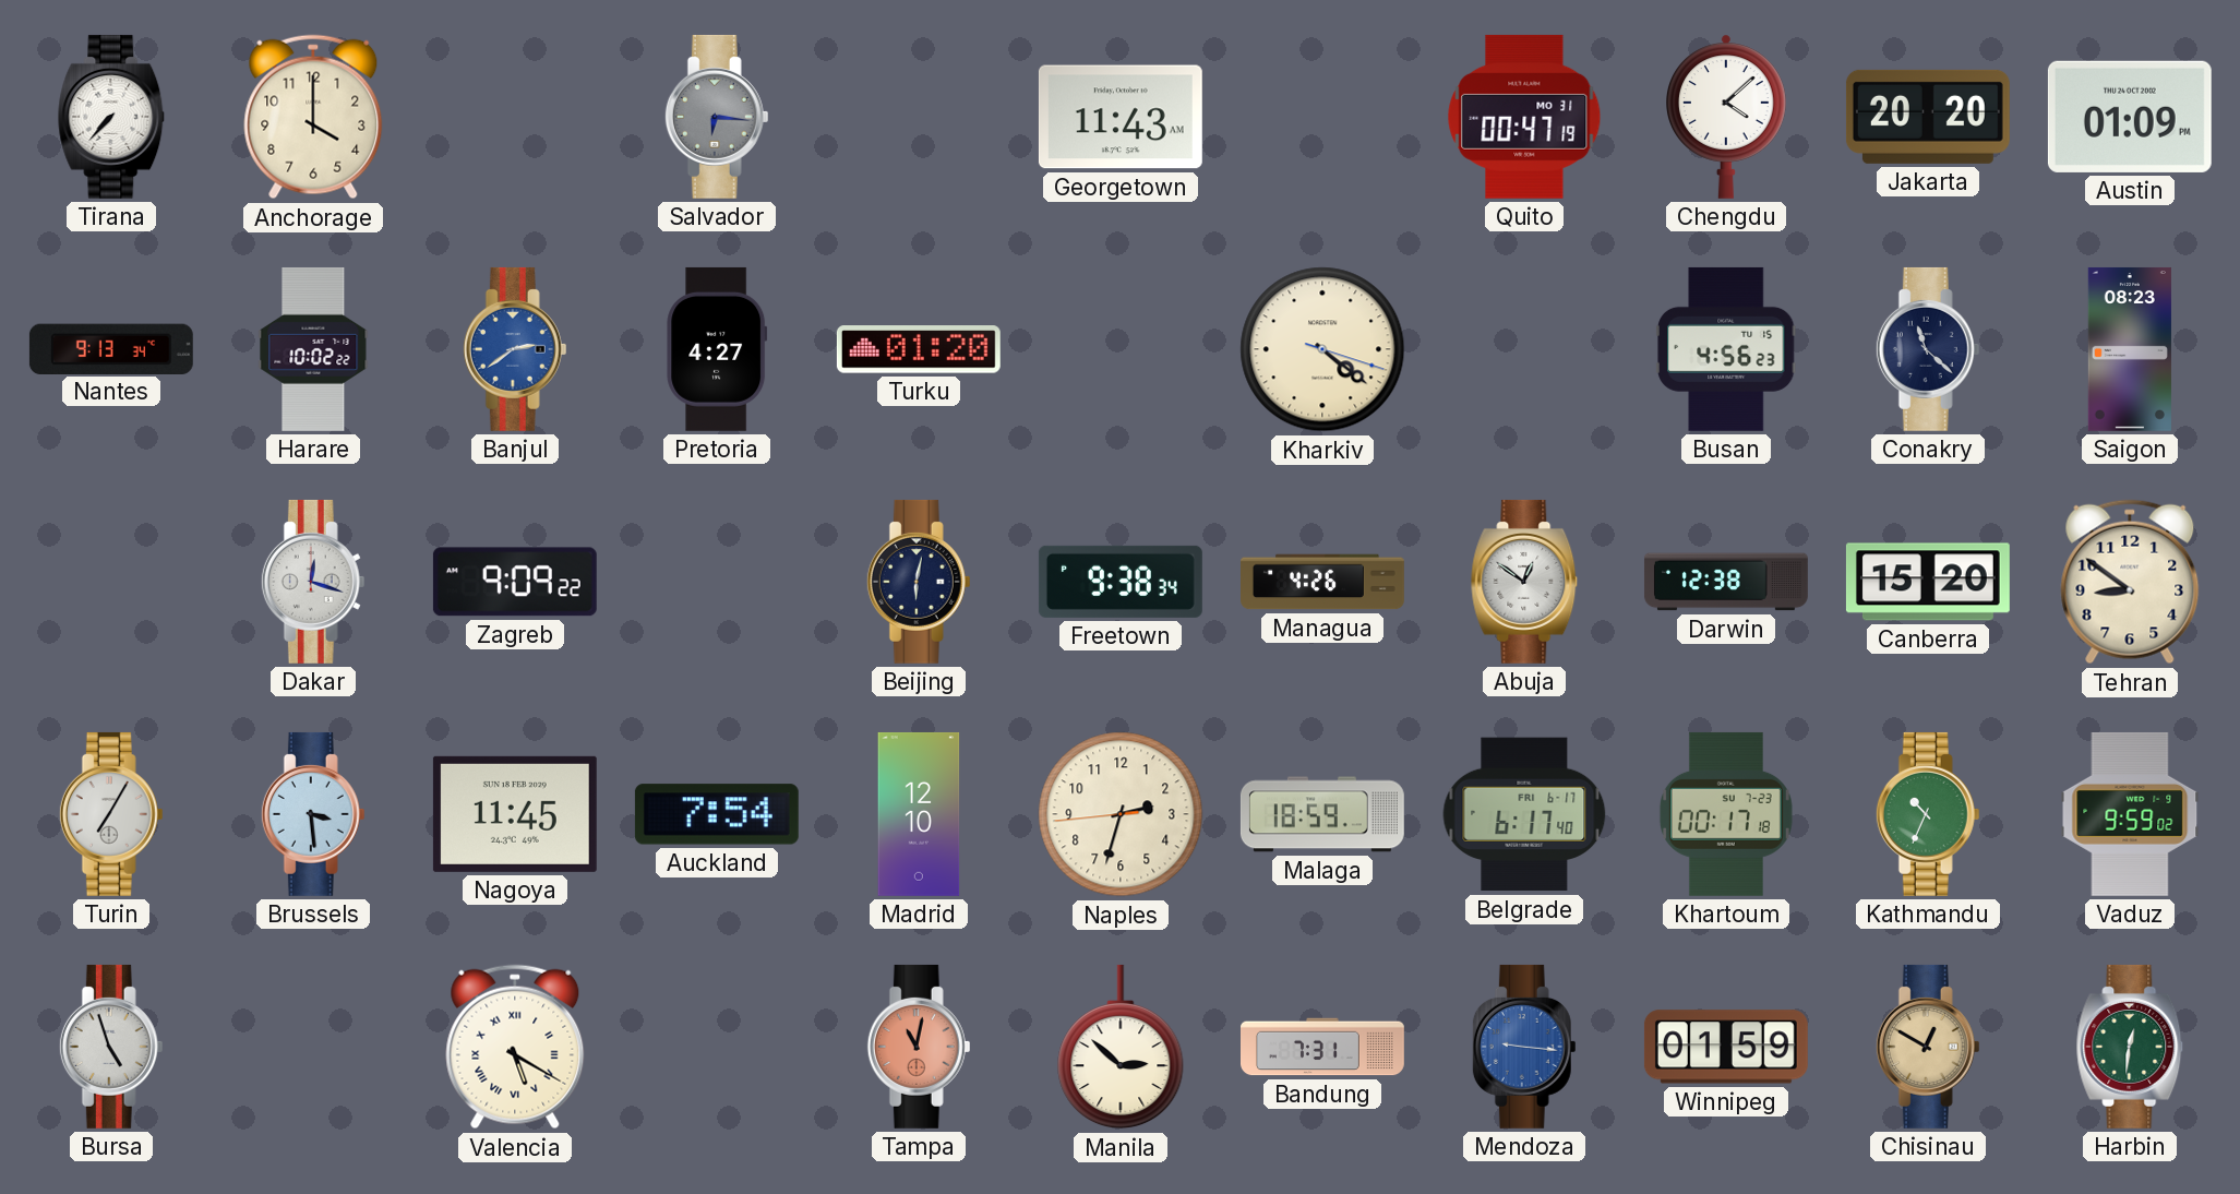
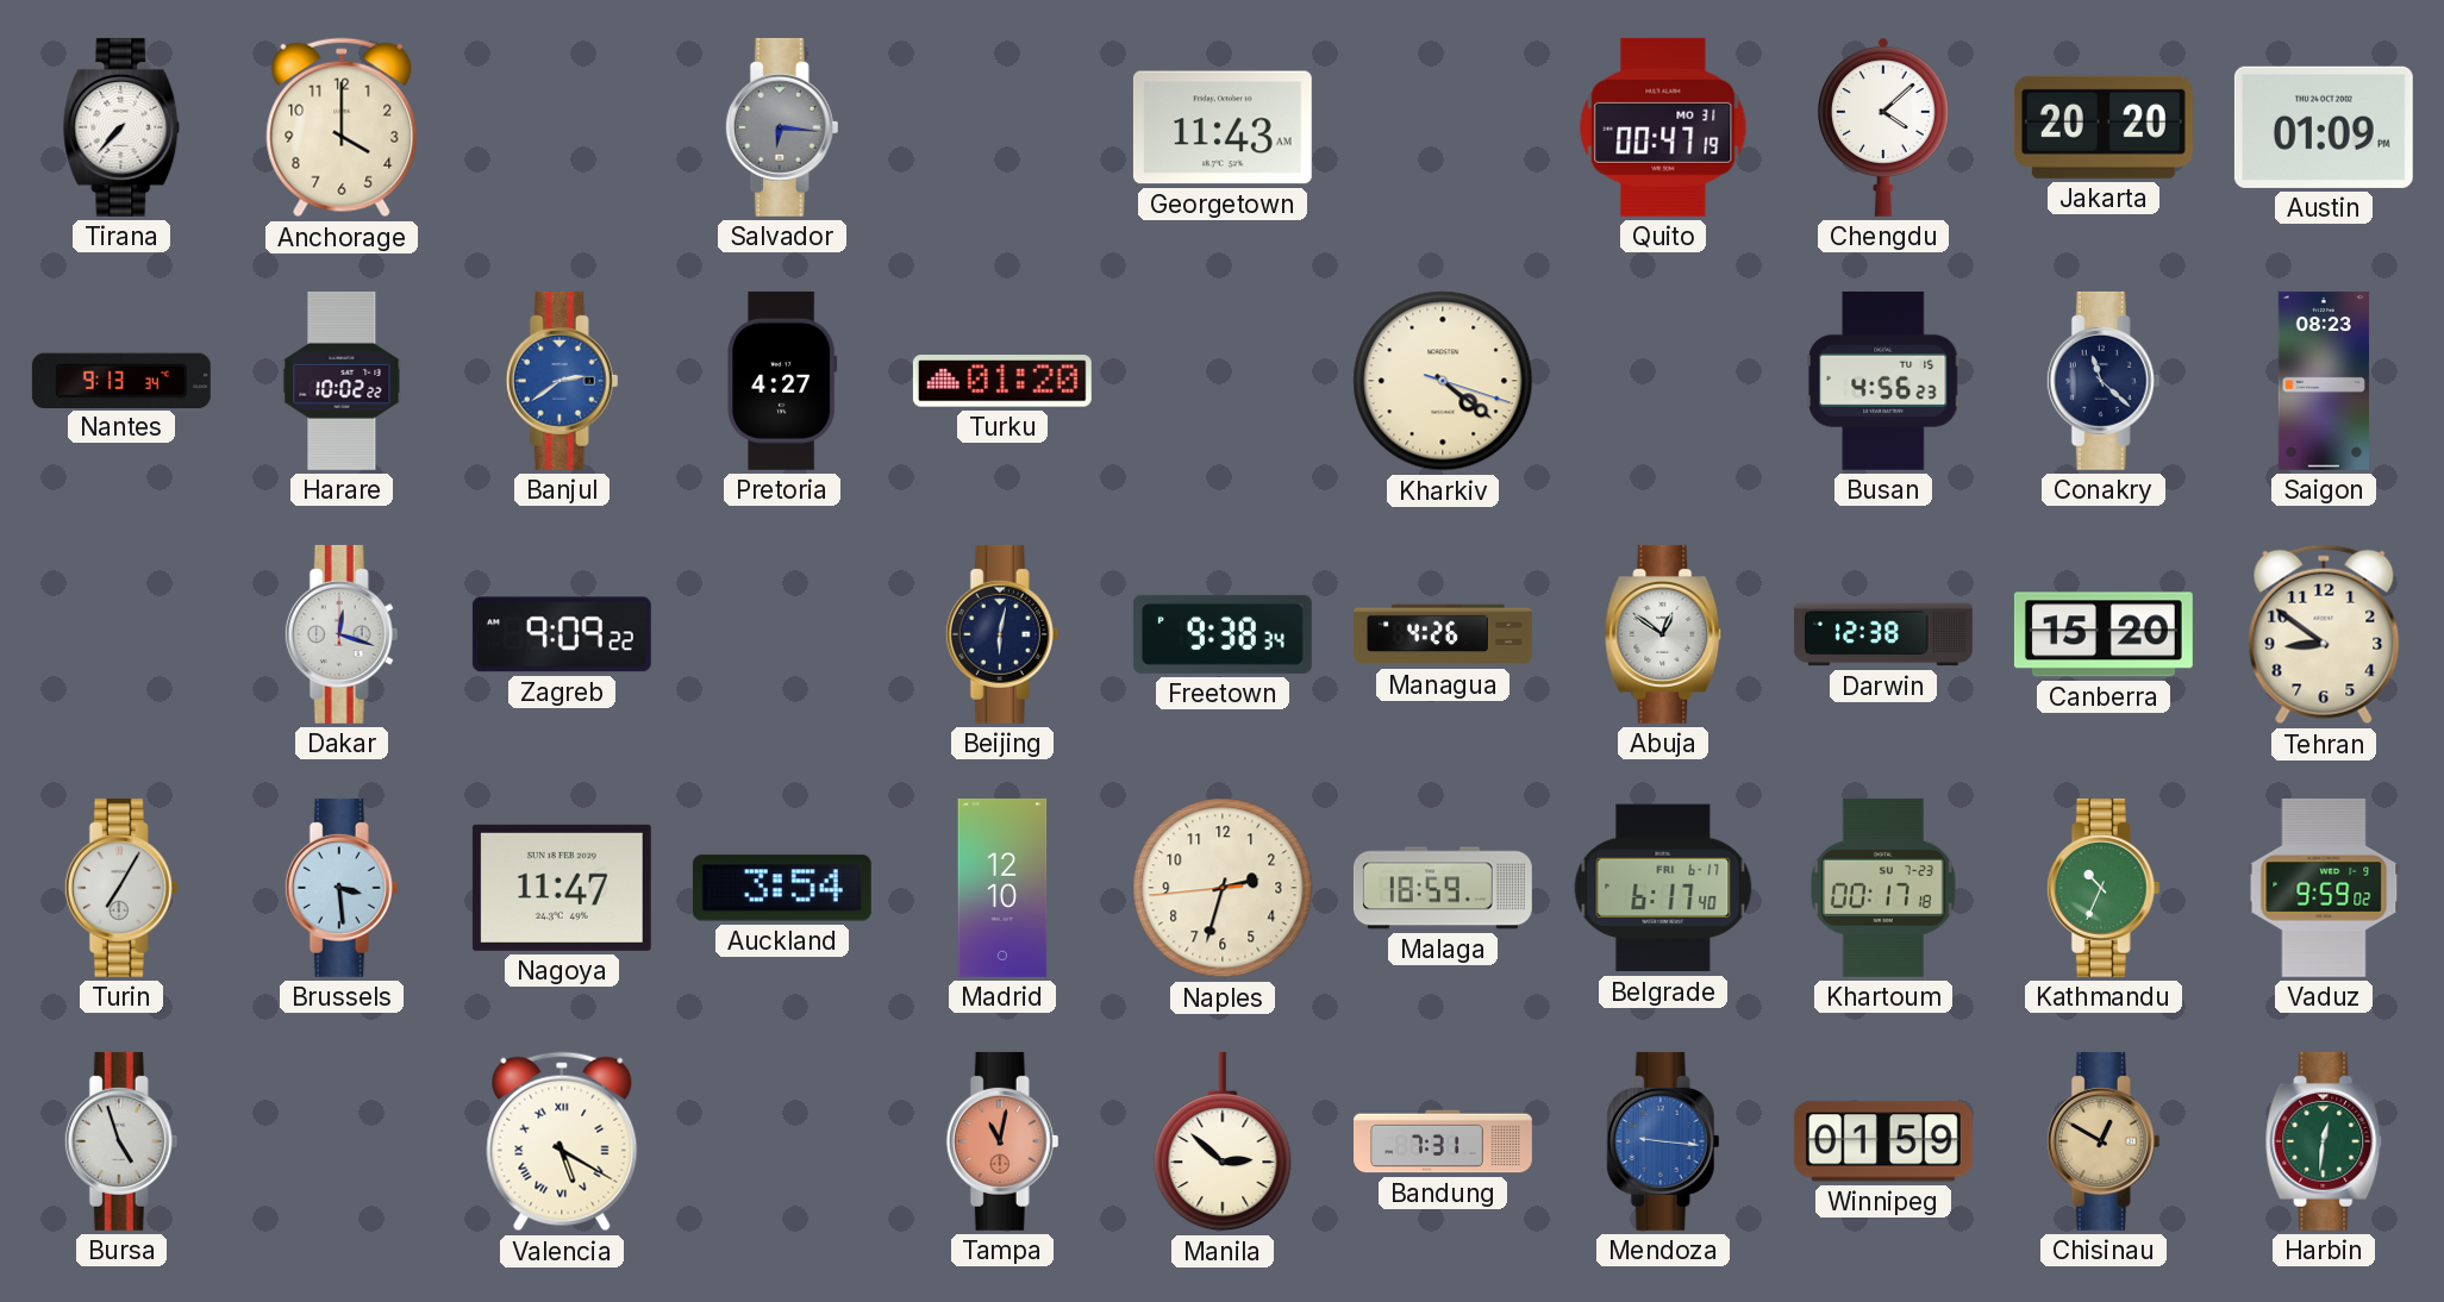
Nagoya: 11:45 -> 11:47 (562, 888)
Auckland: 7:54 -> 3:54 (782, 888)
